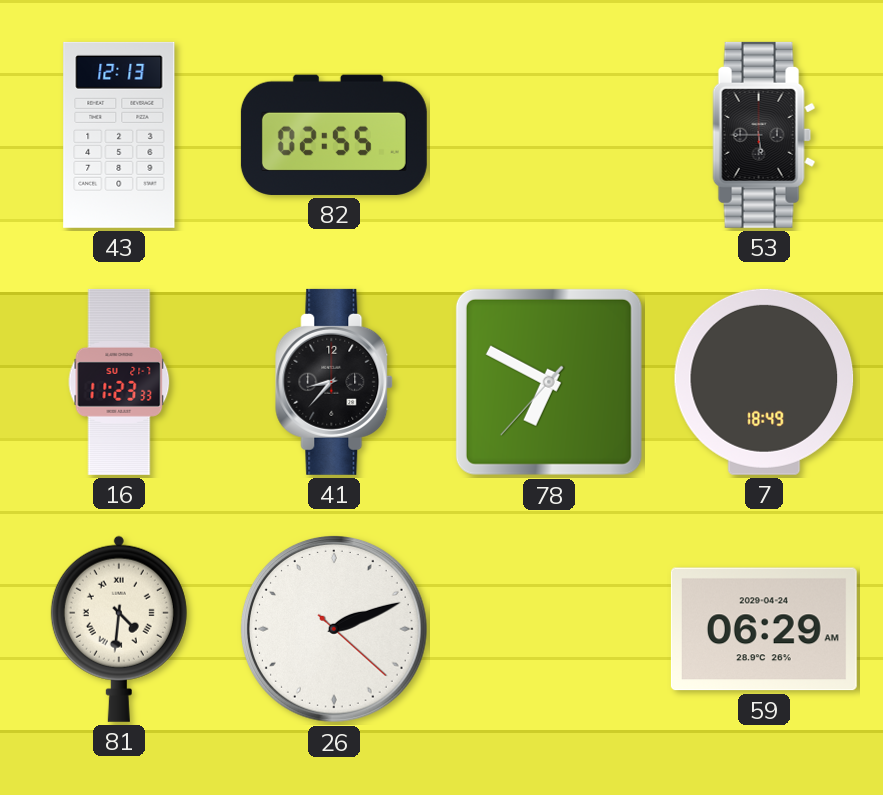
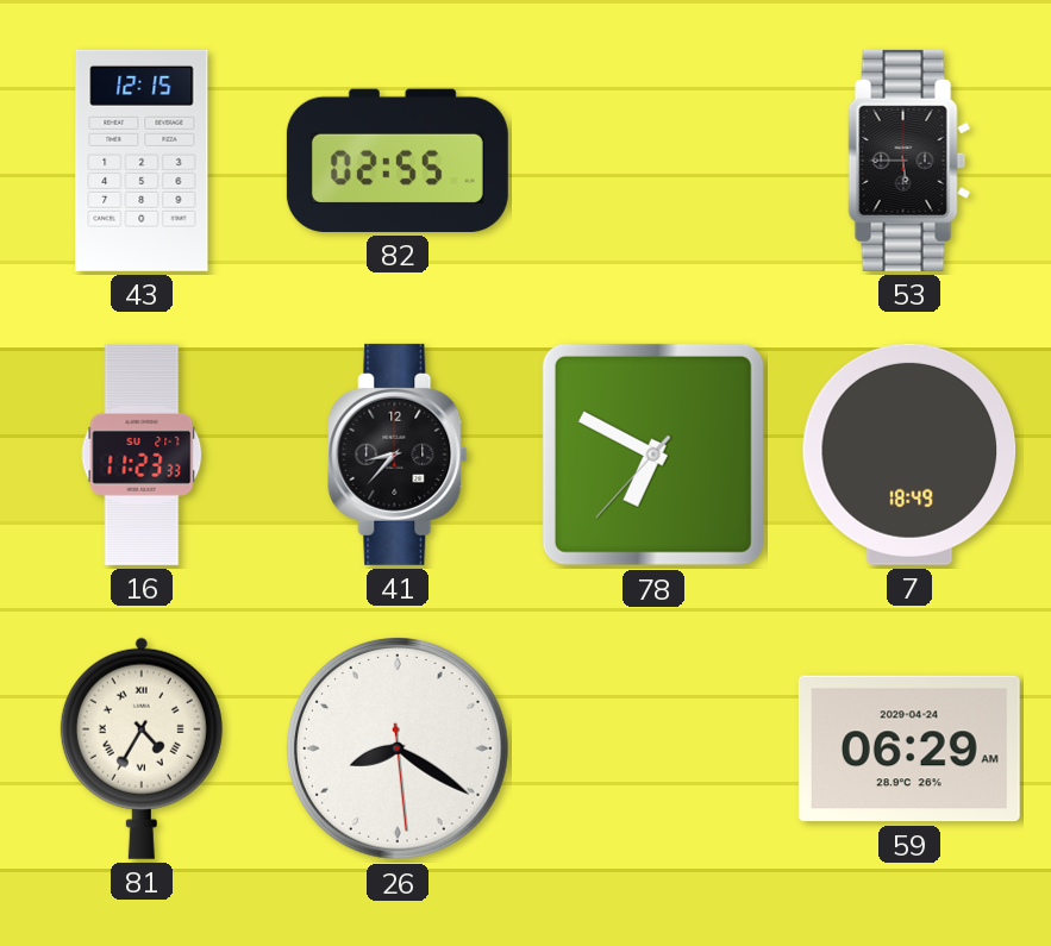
43: 12:13 -> 12:15 (142, 161)
81: 4:31 -> 4:35 (142, 748)
26: 2:11 -> 8:20 (399, 750)
